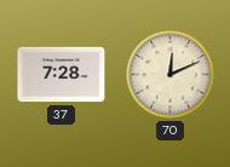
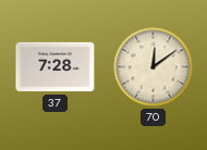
70: 12:11 -> 12:09 (154, 67)
